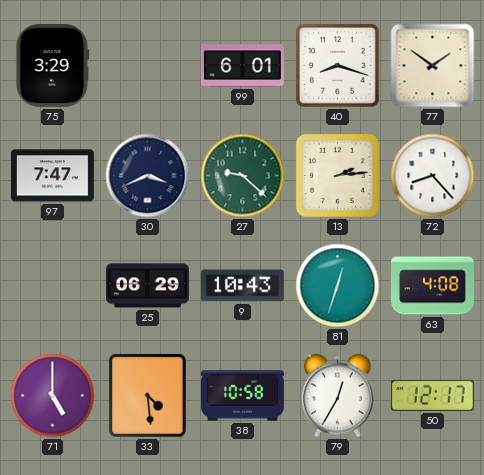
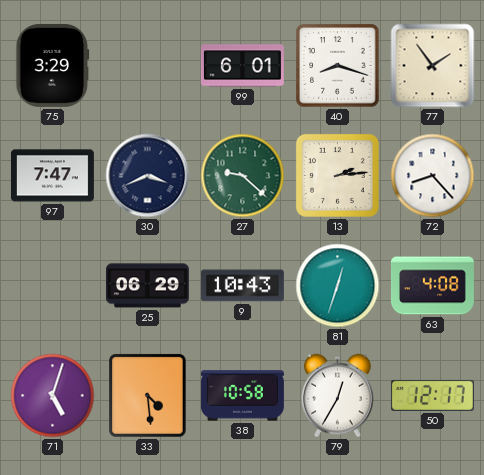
77: 1:51 -> 1:54 (433, 66)
71: 5:00 -> 5:03 (53, 396)
